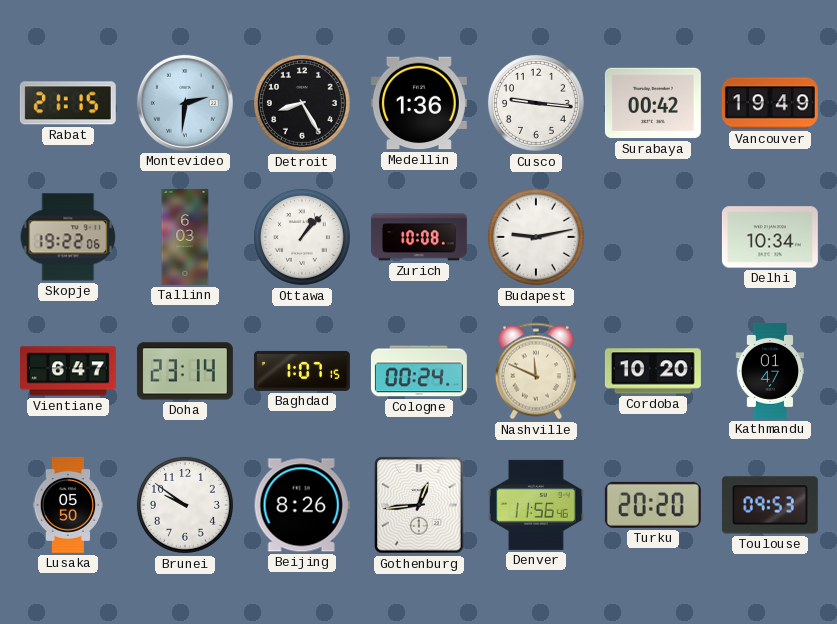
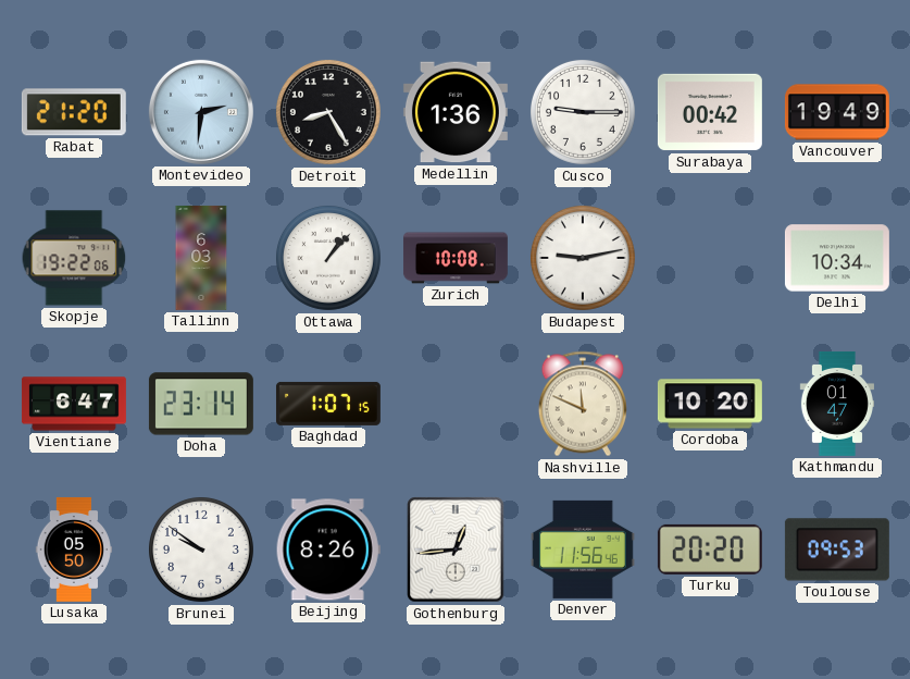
Rabat: 21:15 -> 21:20 (74, 112)
Cusco: 9:16 -> 9:15 (583, 112)
Cologne: 00:24 -> none (419, 371)
